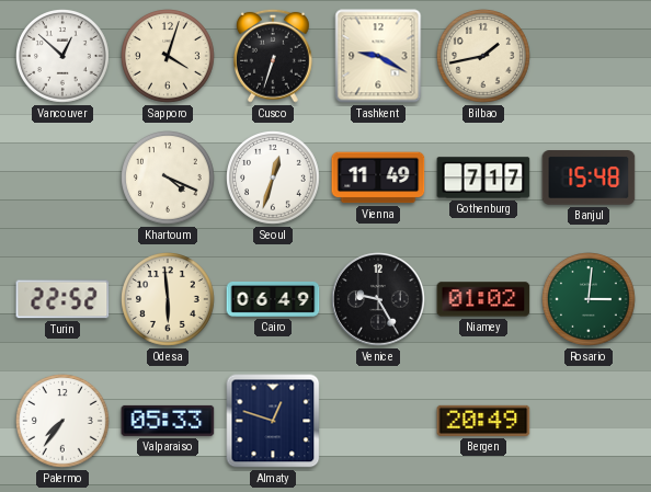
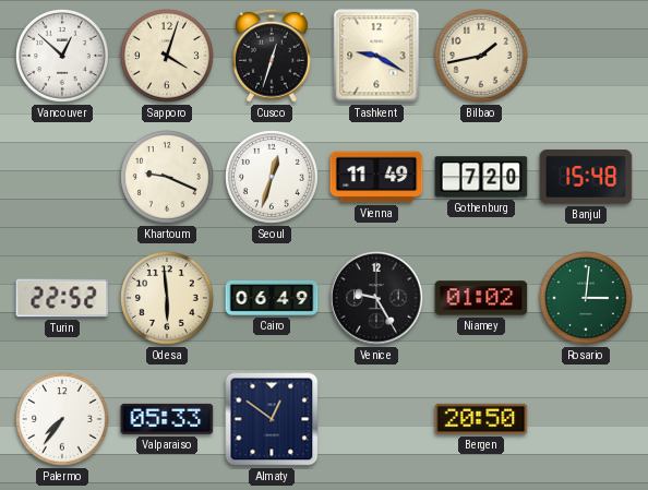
Cusco: 6:33 -> 12:33 (273, 56)
Khartoum: 4:19 -> 9:19 (168, 178)
Gothenburg: 7:17 -> 7:20 (481, 177)
Almaty: 12:48 -> 12:51 (272, 419)
Bergen: 20:49 -> 20:50 (481, 419)
